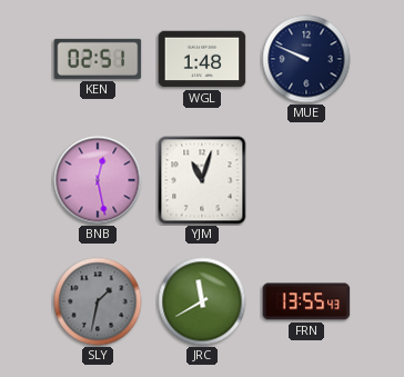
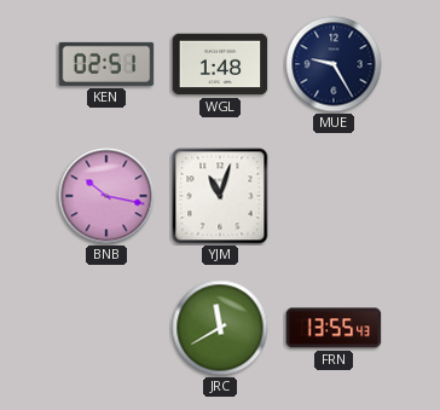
MUE: 9:49 -> 9:25 (334, 64)
BNB: 12:28 -> 10:17 (106, 196)
SLY: 1:32 -> none (98, 301)
